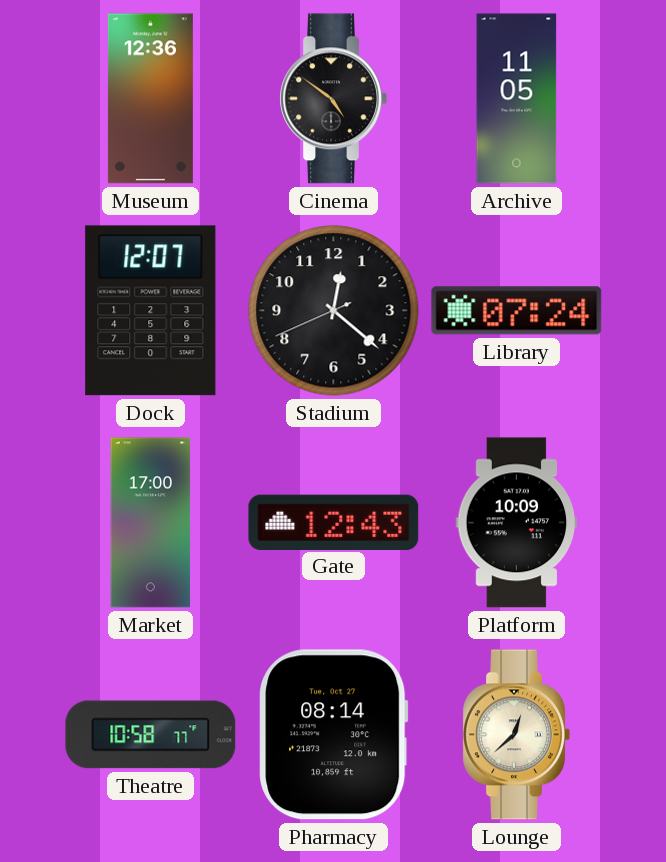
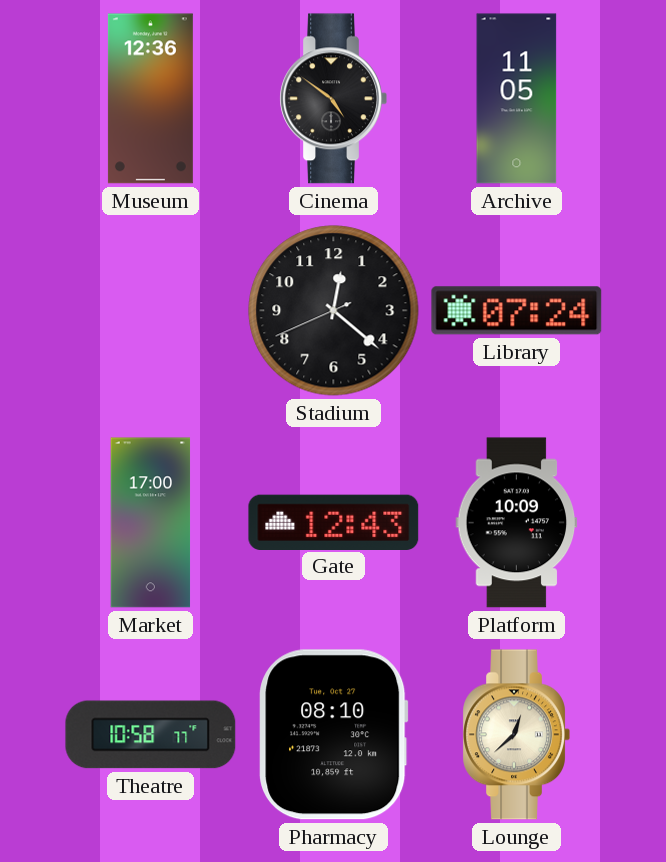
Dock: 12:07 -> none (151, 311)
Pharmacy: 08:14 -> 08:10 (334, 735)
